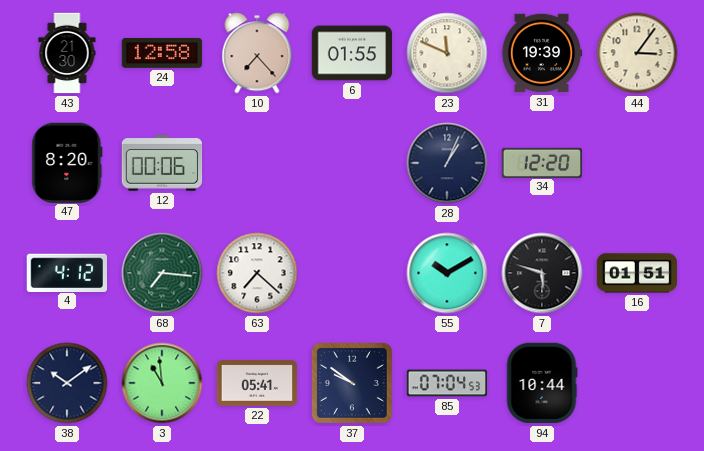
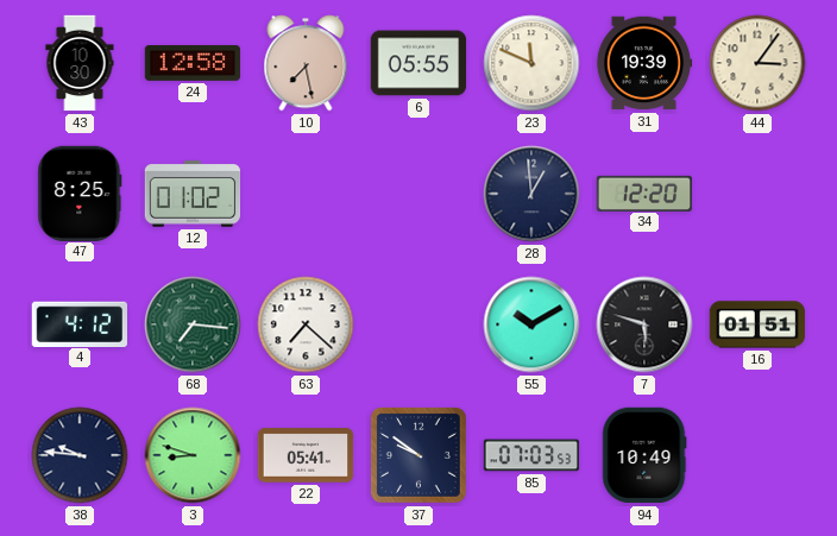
43: 21:30 -> 10:30 (80, 63)
10: 7:23 -> 7:28 (306, 63)
6: 01:55 -> 05:55 (418, 63)
47: 8:20 -> 8:25 (80, 193)
12: 00:06 -> 01:02 (193, 194)
28: 1:04 -> 12:59 (531, 194)
38: 10:09 -> 9:46 (80, 455)
3: 10:59 -> 8:48 (193, 455)
85: 07:04 -> 07:03 (531, 455)
94: 10:44 -> 10:49 (644, 455)
